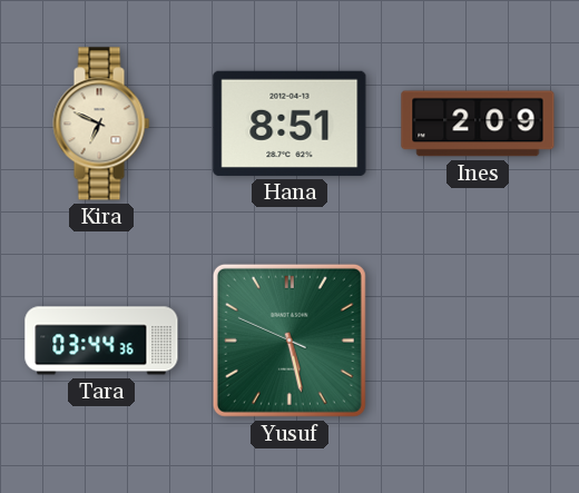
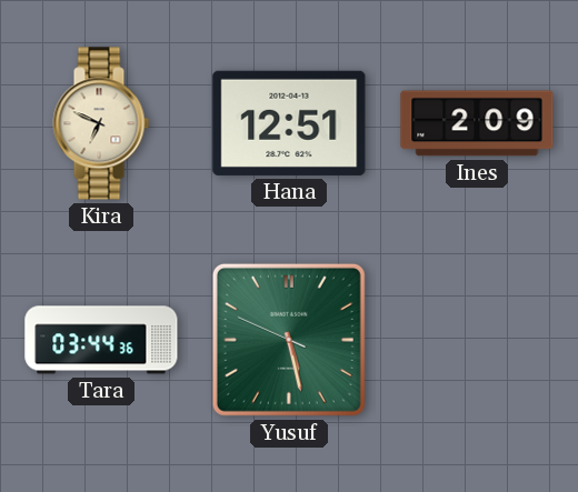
Hana: 8:51 -> 12:51 (289, 123)
